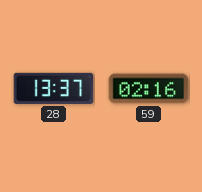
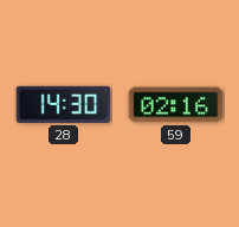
28: 13:37 -> 14:30 (64, 104)
